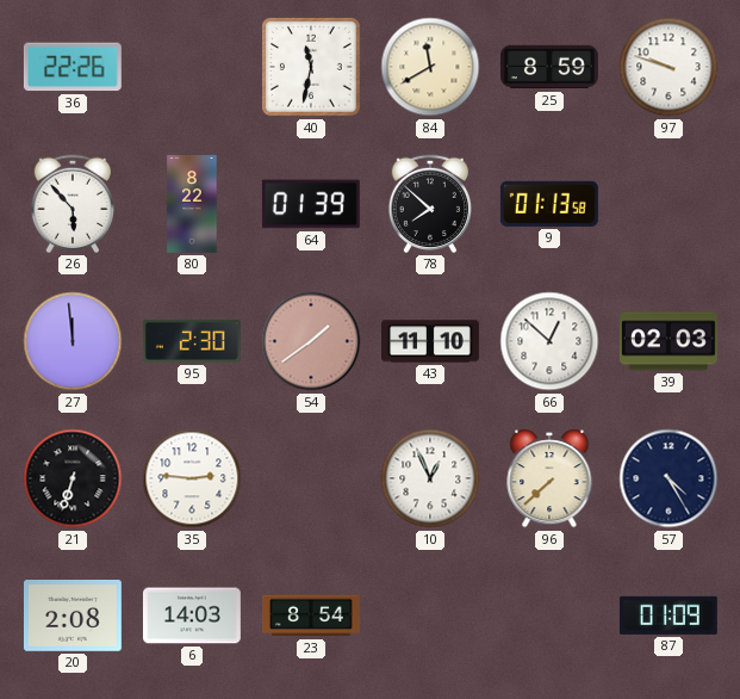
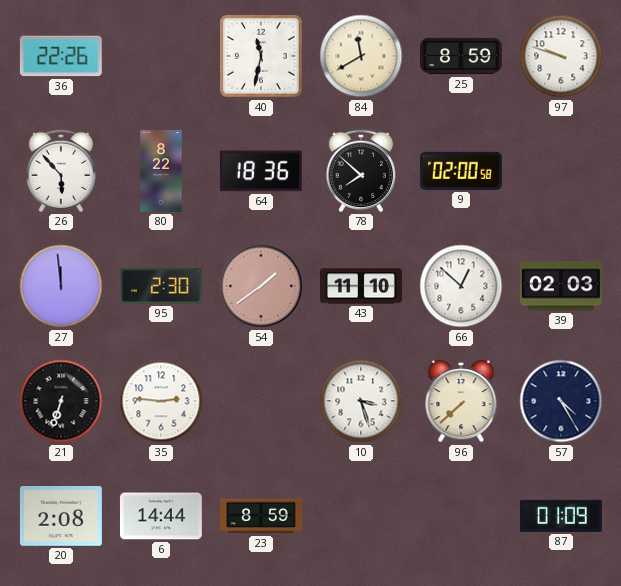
64: 01:39 -> 18:36 (261, 171)
9: 01:13 -> 02:00 (461, 171)
10: 12:56 -> 3:27 (361, 401)
6: 14:03 -> 14:44 (161, 516)
23: 8:54 -> 8:59 (262, 516)
